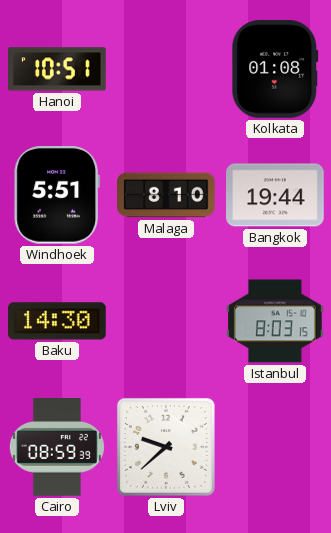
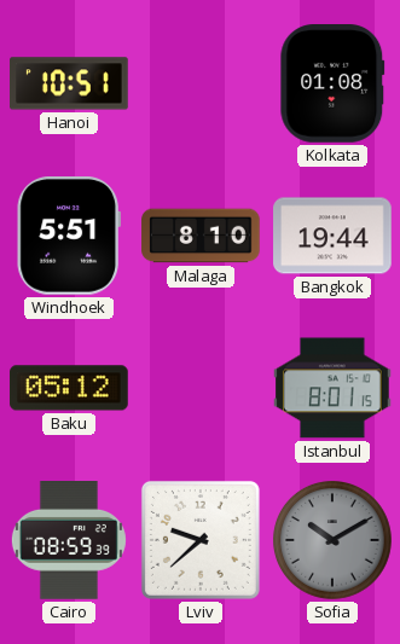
Baku: 14:30 -> 05:12 (69, 388)
Istanbul: 8:03 -> 8:01 (334, 388)
Sofia: none -> 10:10 (334, 541)
